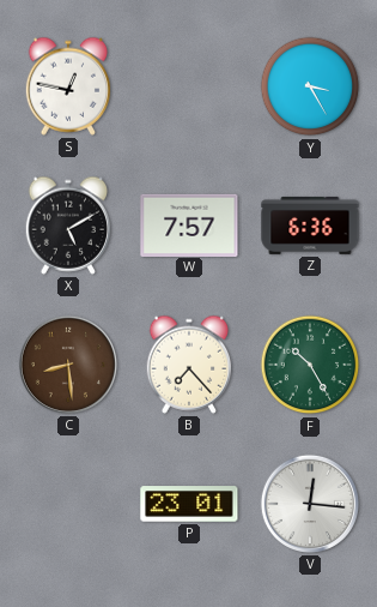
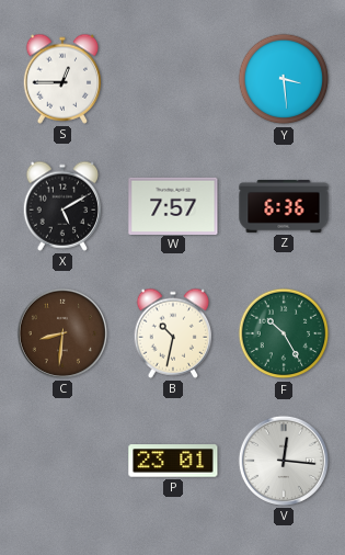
S: 12:47 -> 12:45 (62, 79)
Y: 3:25 -> 3:29 (284, 79)
C: 8:29 -> 8:31 (62, 333)
B: 7:23 -> 10:32 (173, 333)
